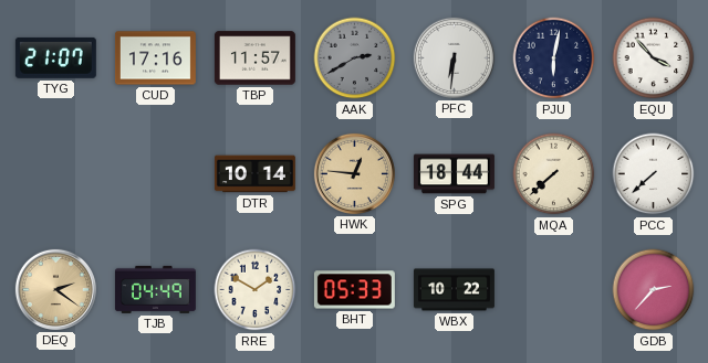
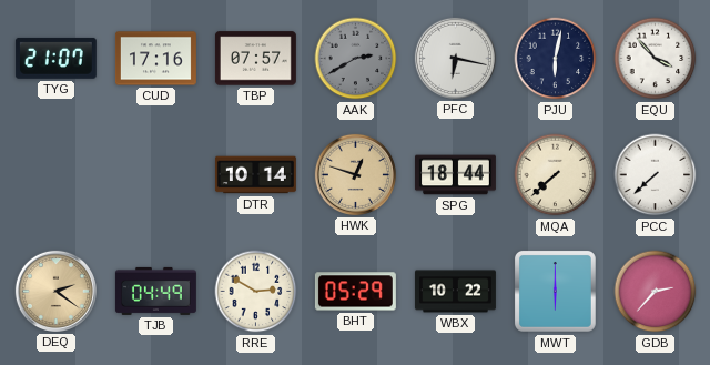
TBP: 11:57 -> 07:57 (255, 59)
PFC: 6:31 -> 6:17 (455, 58)
HWK: 12:46 -> 12:48 (355, 174)
RRE: 1:50 -> 2:50 (256, 292)
BHT: 05:33 -> 05:29 (355, 292)
MWT: none -> 6:00 (556, 292)
